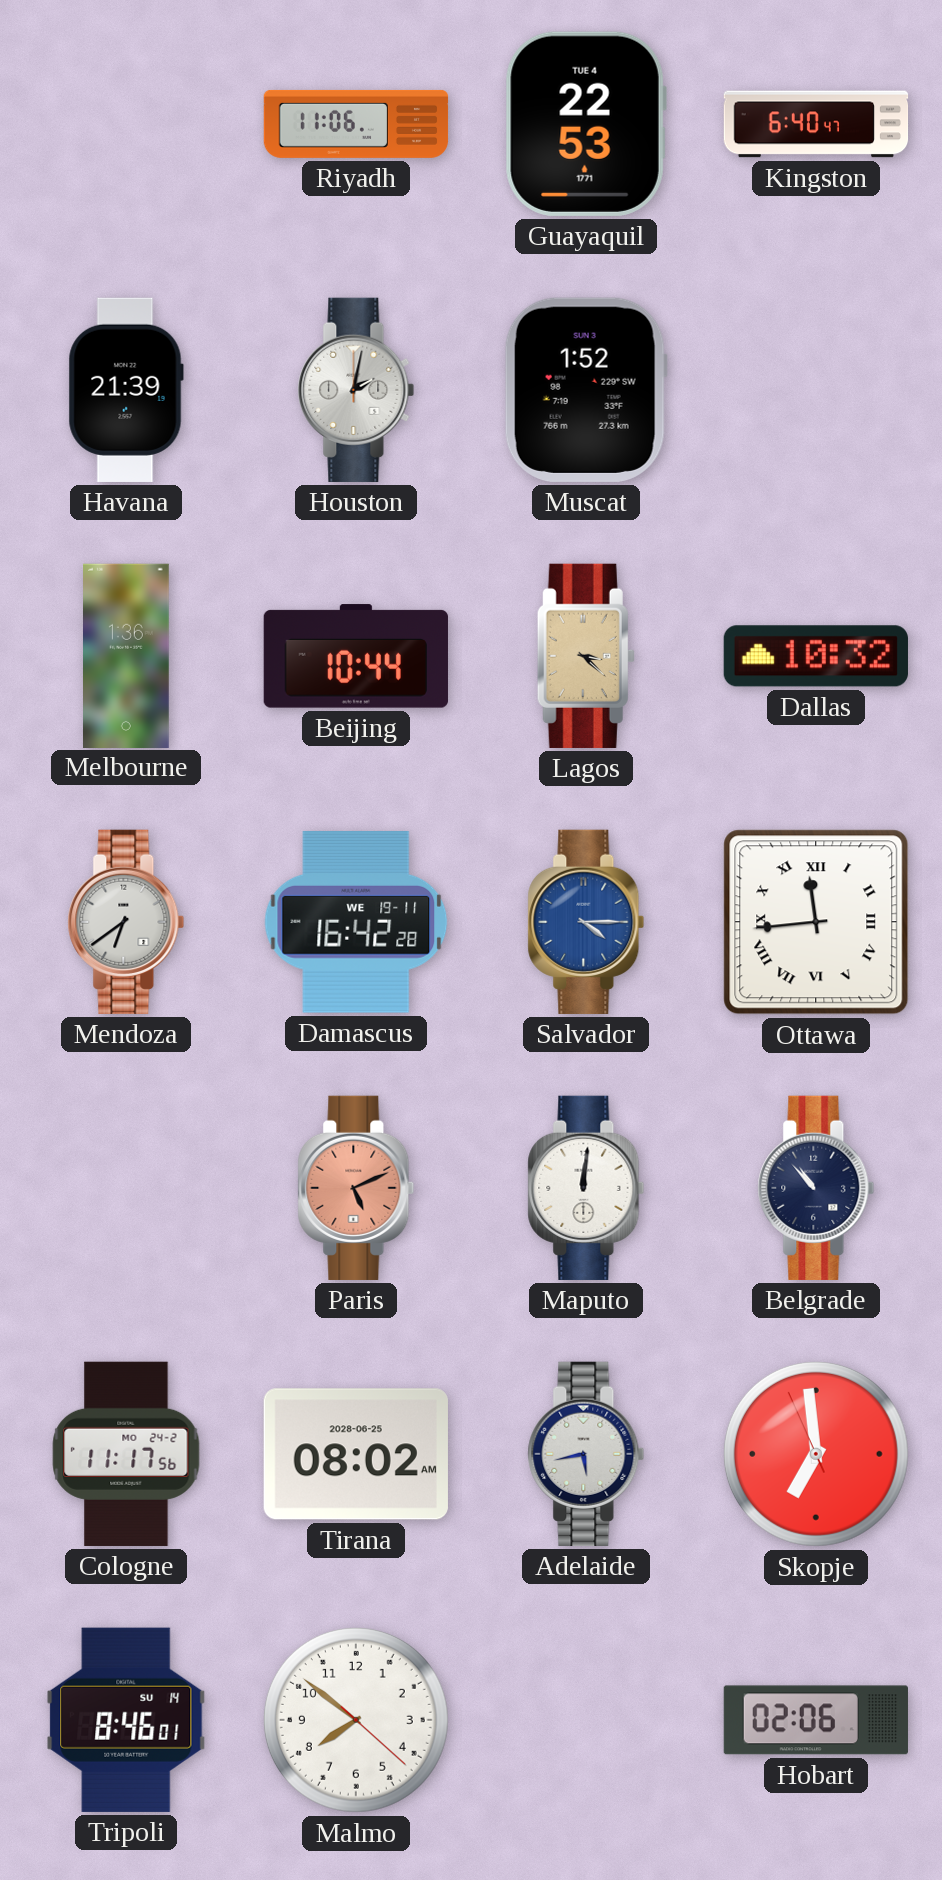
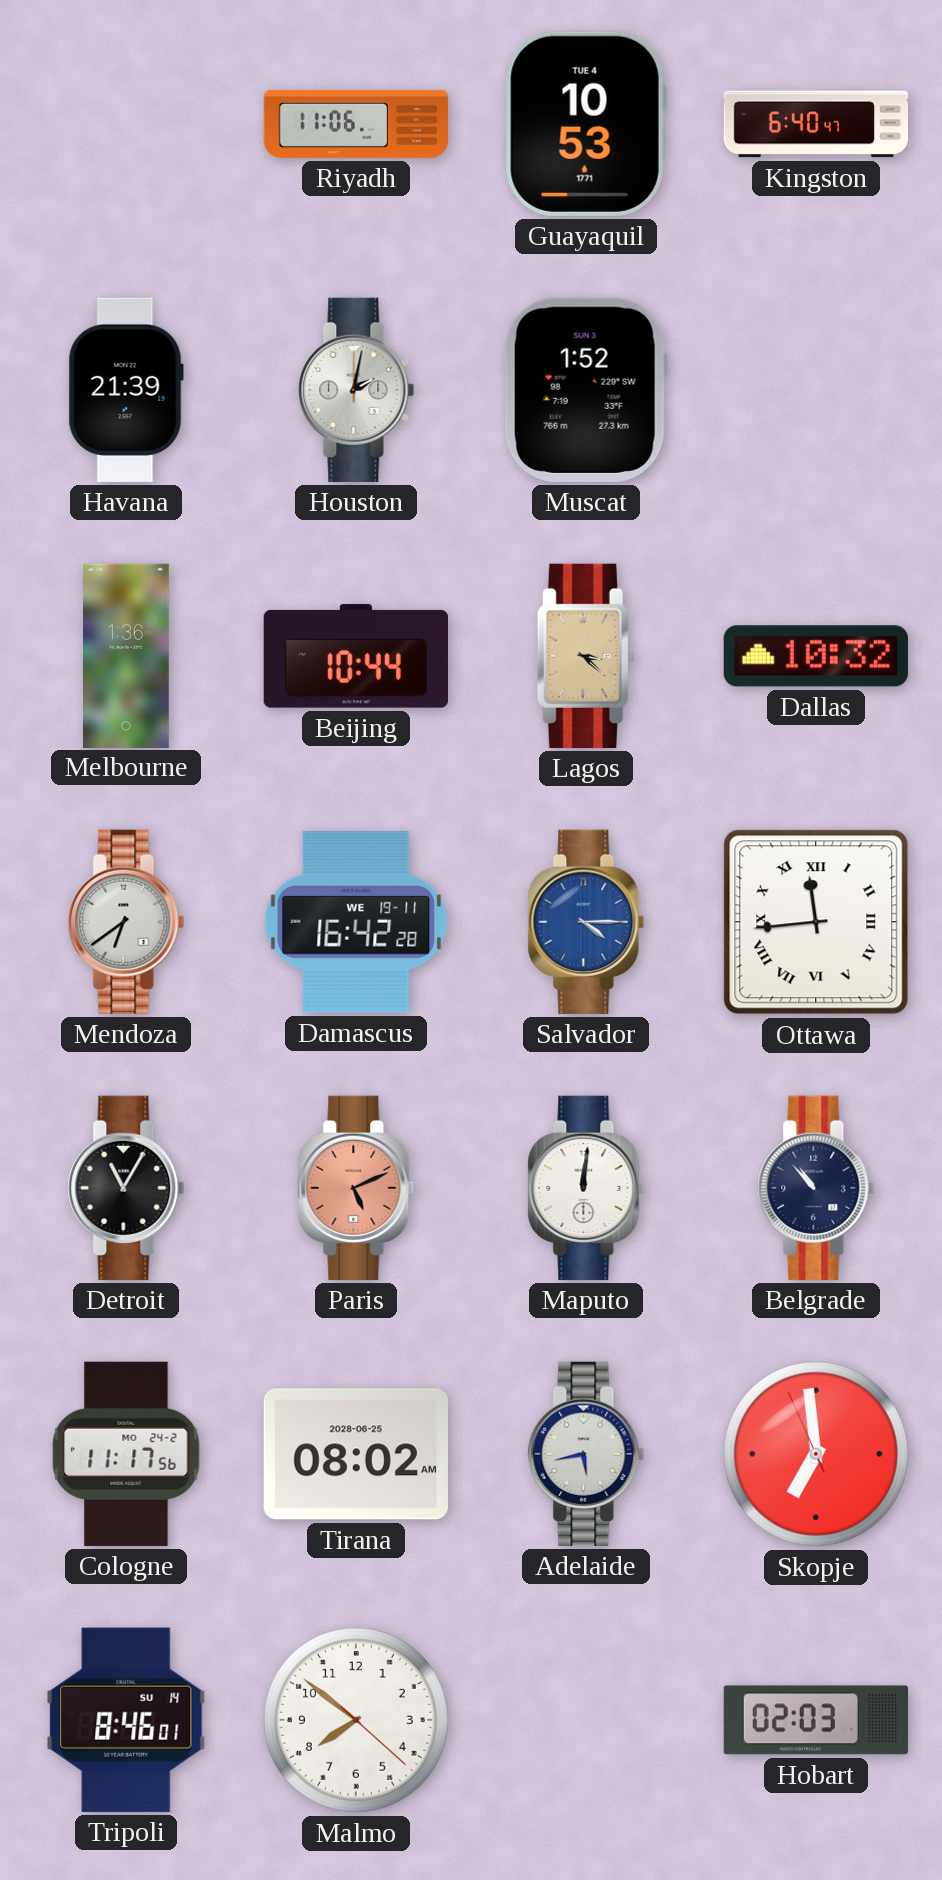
Guayaquil: 22:53 -> 10:53 (586, 124)
Detroit: none -> 11:05 (126, 1188)
Hobart: 02:06 -> 02:03 (816, 1720)
